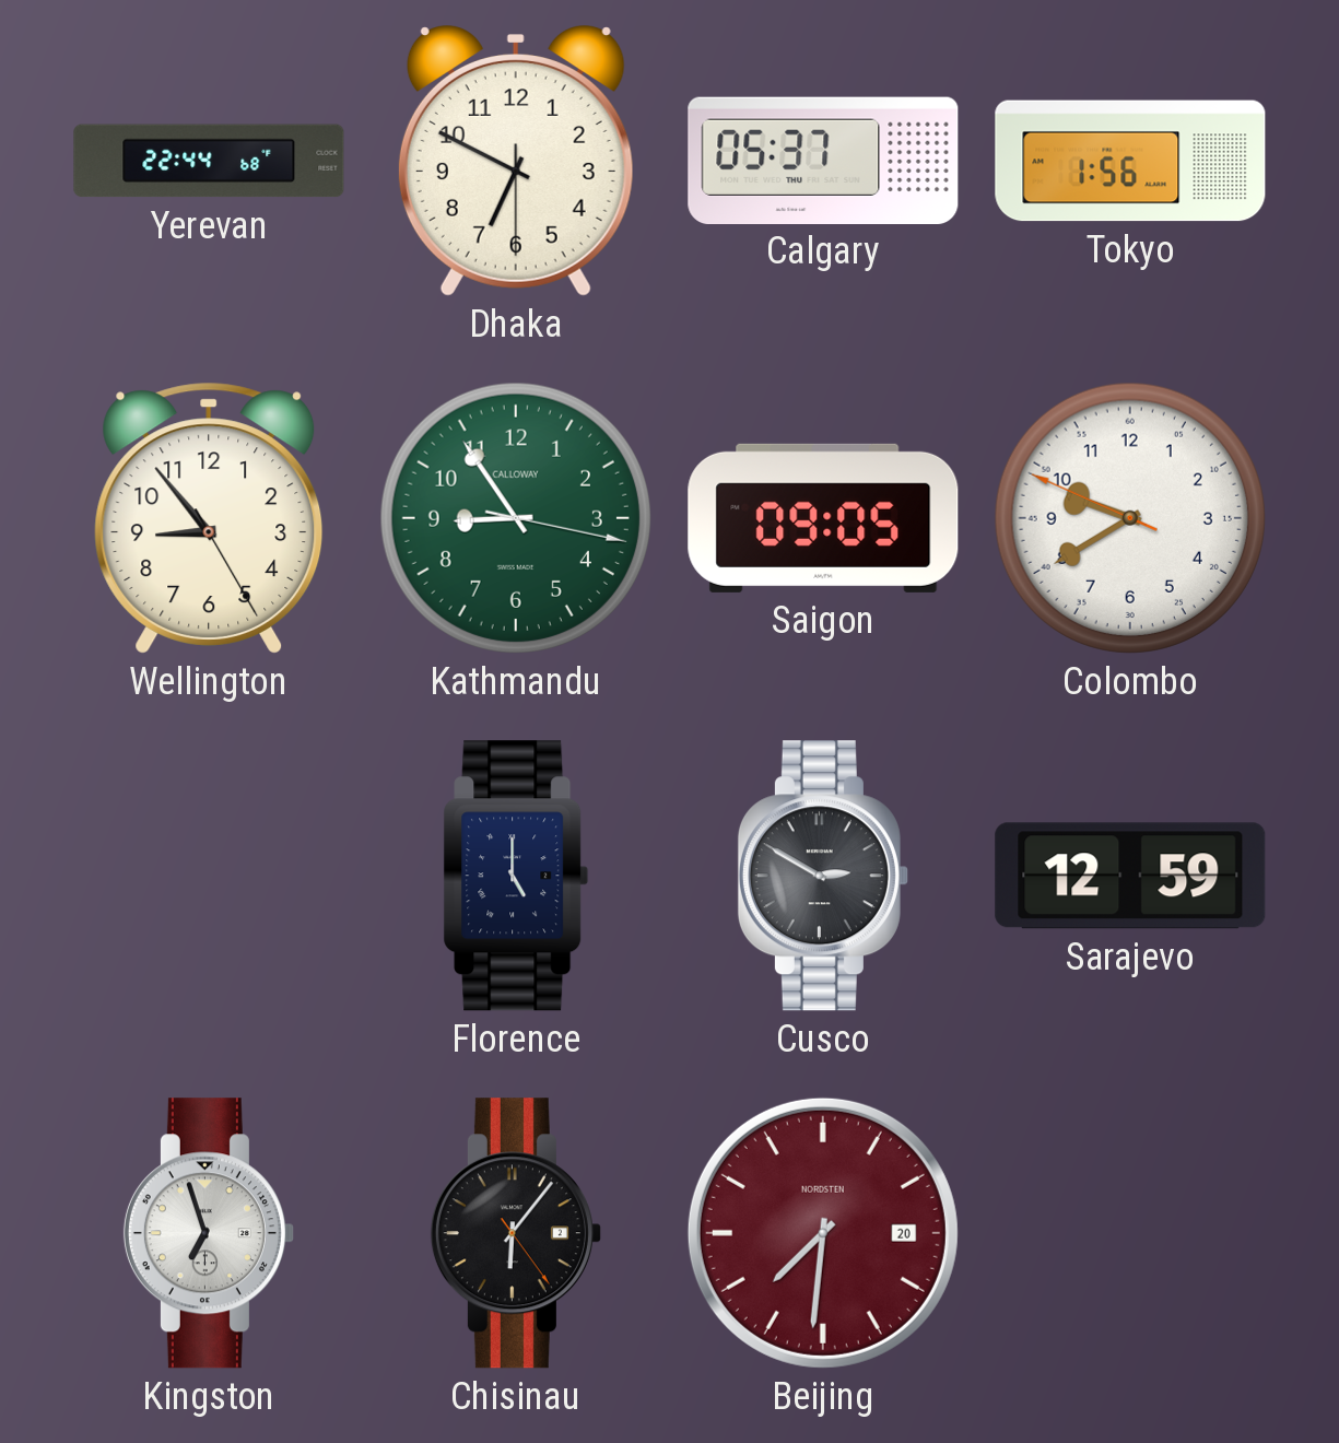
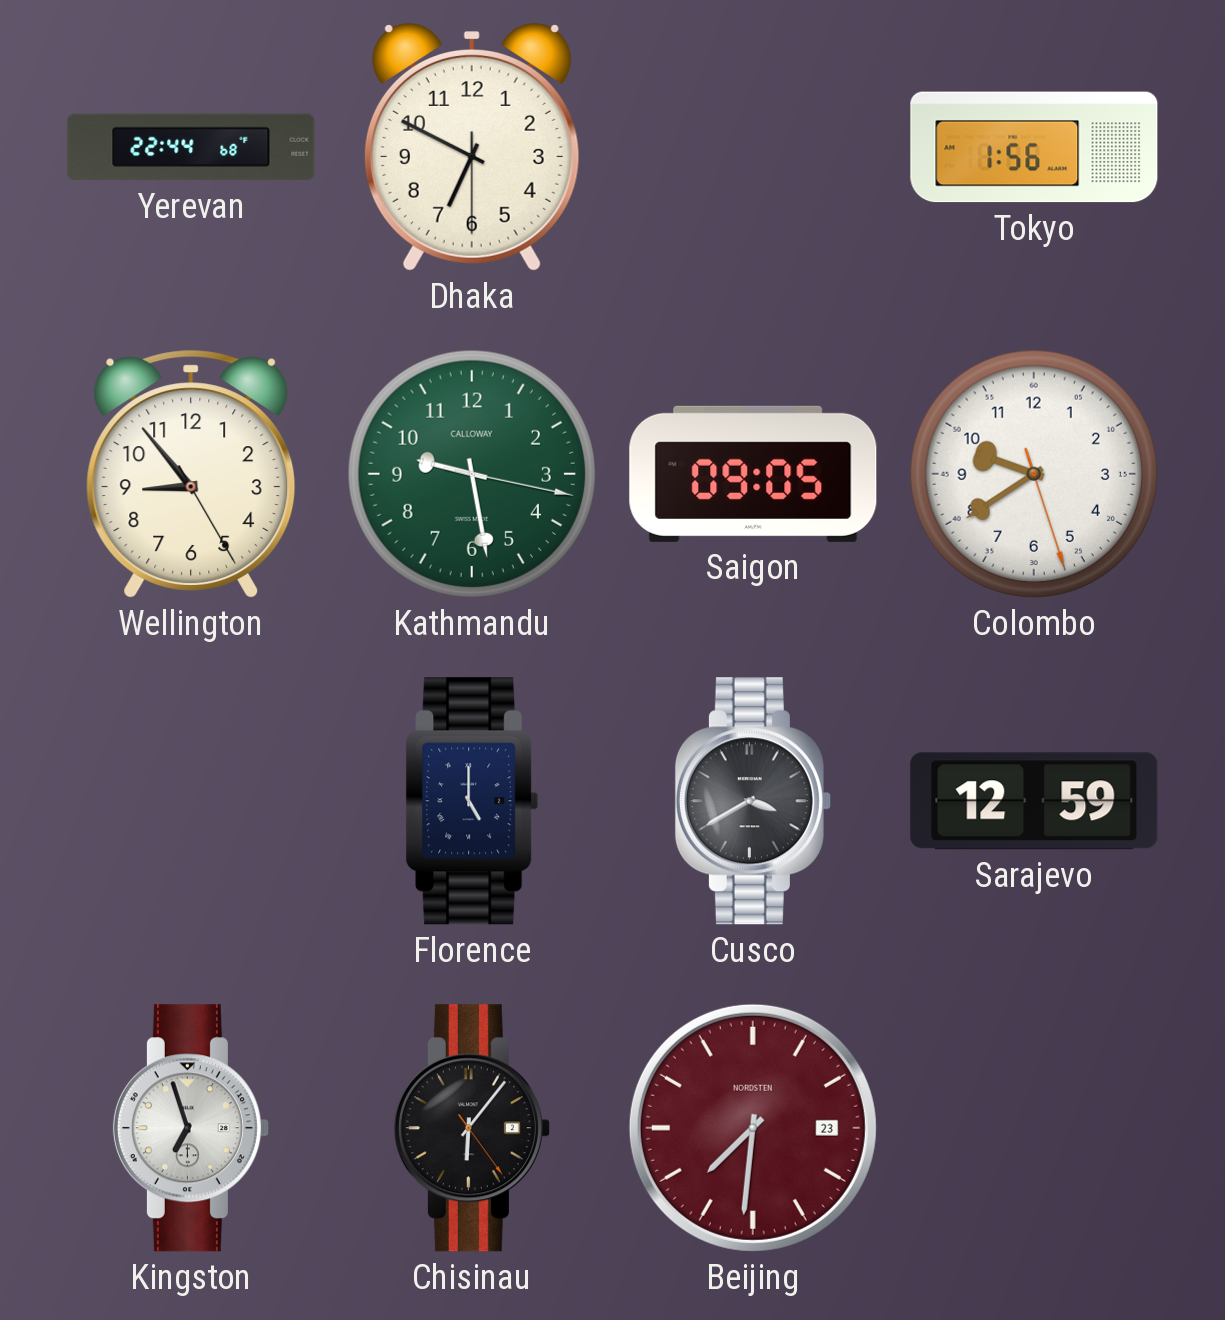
Calgary: 05:37 -> none (823, 160)
Kathmandu: 8:54 -> 9:28 (472, 474)
Colombo: 9:39:49 -> 9:39:27 (1034, 474)
Cusco: 2:50 -> 3:40 (753, 801)
Beijing date: 20 -> 23 (753, 1128)
